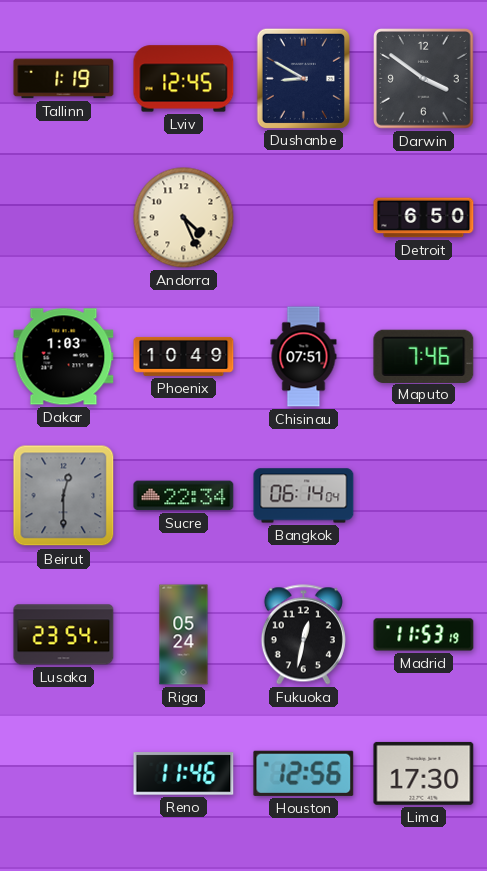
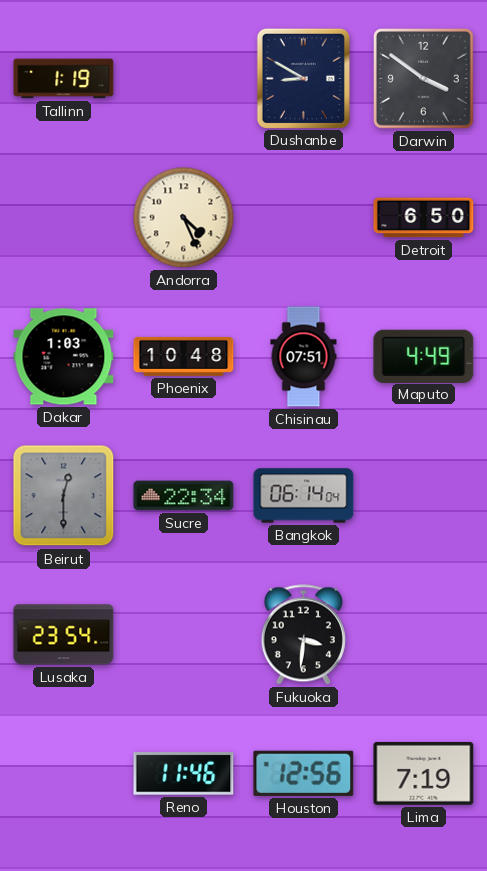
Lviv: 12:45 -> none (184, 79)
Phoenix: 10:49 -> 10:48 (184, 356)
Maputo: 7:46 -> 4:49 (424, 356)
Riga: 05:24 -> none (184, 635)
Fukuoka: 12:32 -> 3:31 (303, 635)
Madrid: 11:53 -> none (424, 635)
Lima: 17:30 -> 7:19 (424, 773)
